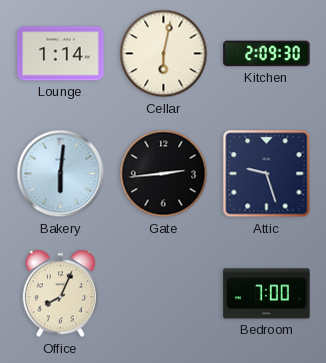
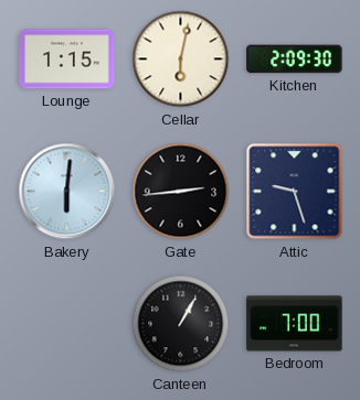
Lounge: 1:14 -> 1:15 (67, 60)
Office: 8:04 -> none (60, 294)
Canteen: none -> 1:05 (181, 324)
